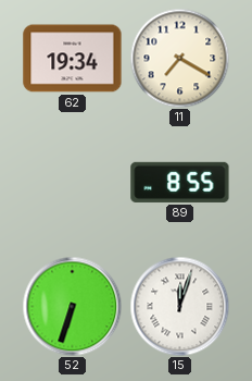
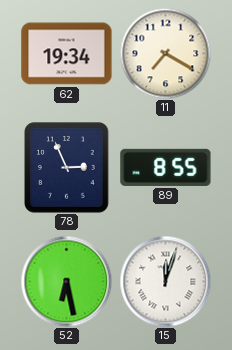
78: none -> 2:56 (67, 168)
52: 6:33 -> 6:28 (66, 281)
